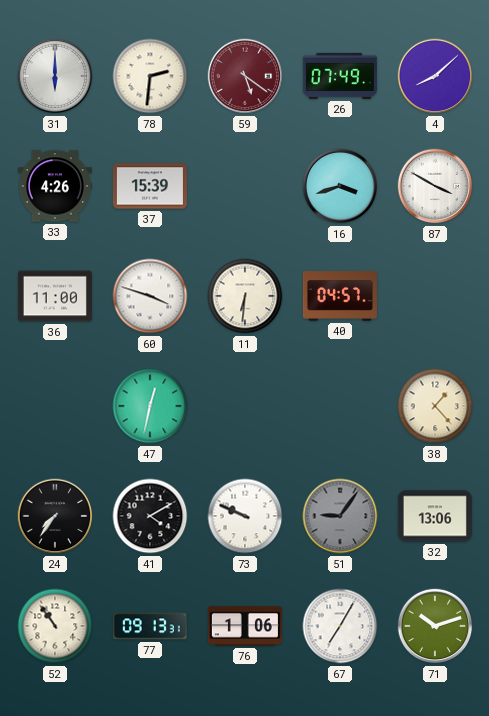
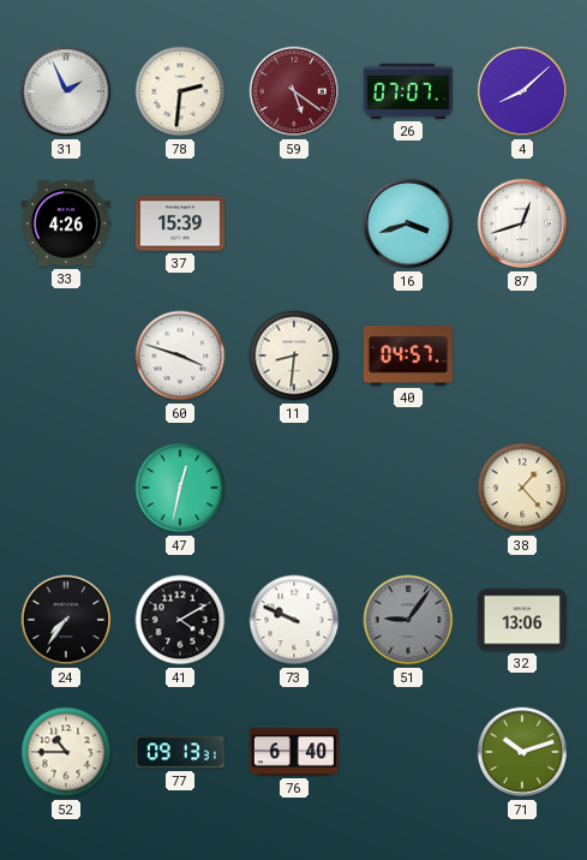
31: 6:00 -> 1:56 (66, 91)
26: 07:49 -> 07:07 (408, 91)
87: 3:50 -> 12:42 (522, 223)
36: 11:00 -> none (55, 296)
11: 6:31 -> 8:31 (294, 356)
52: 10:54 -> 10:45 (66, 752)
76: 1:06 -> 6:40 (294, 752)
67: 7:05 -> none (340, 626)
